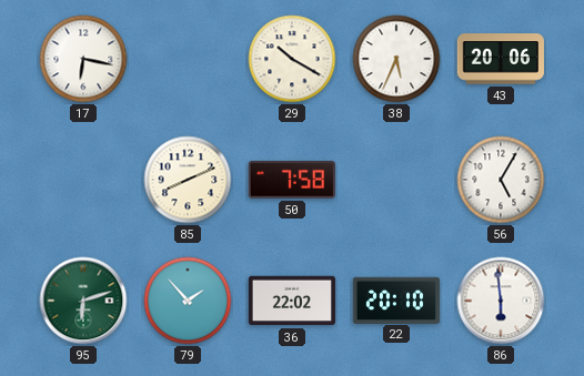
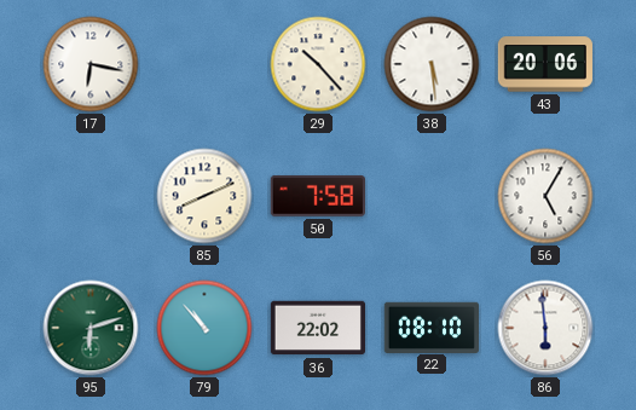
29: 10:20 -> 10:23 (318, 64)
38: 5:34 -> 5:29 (432, 64)
79: 1:53 -> 10:53 (204, 328)
22: 20:10 -> 08:10 (430, 327)
